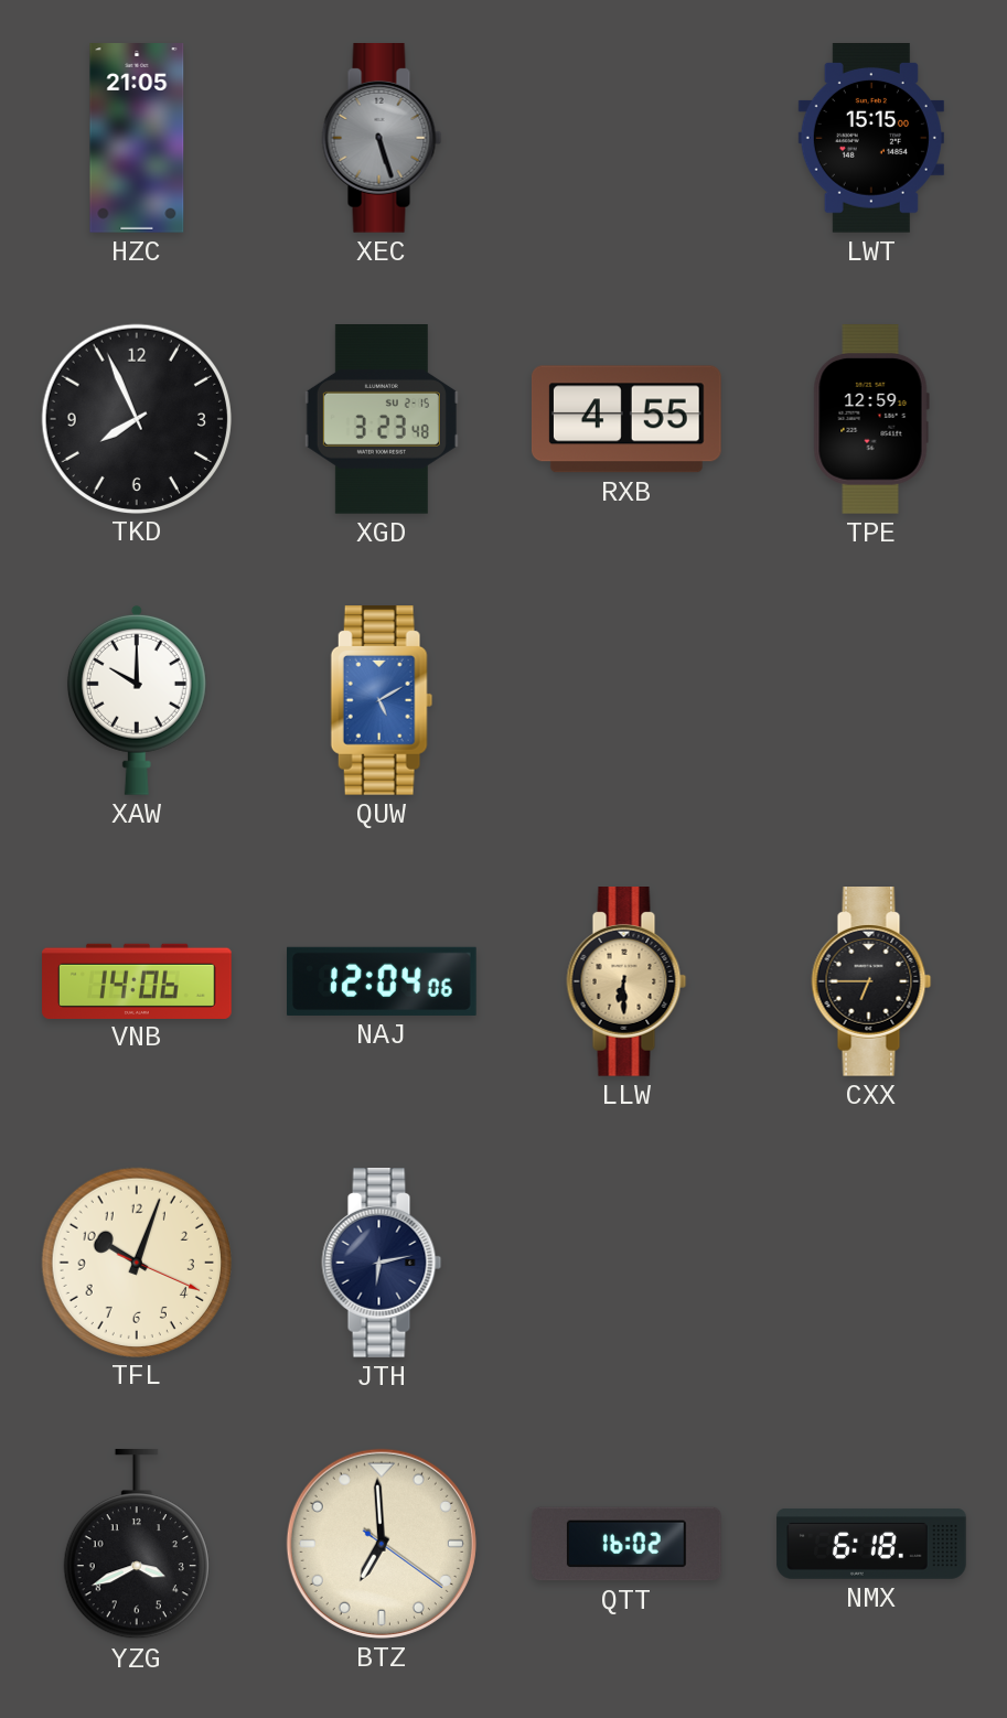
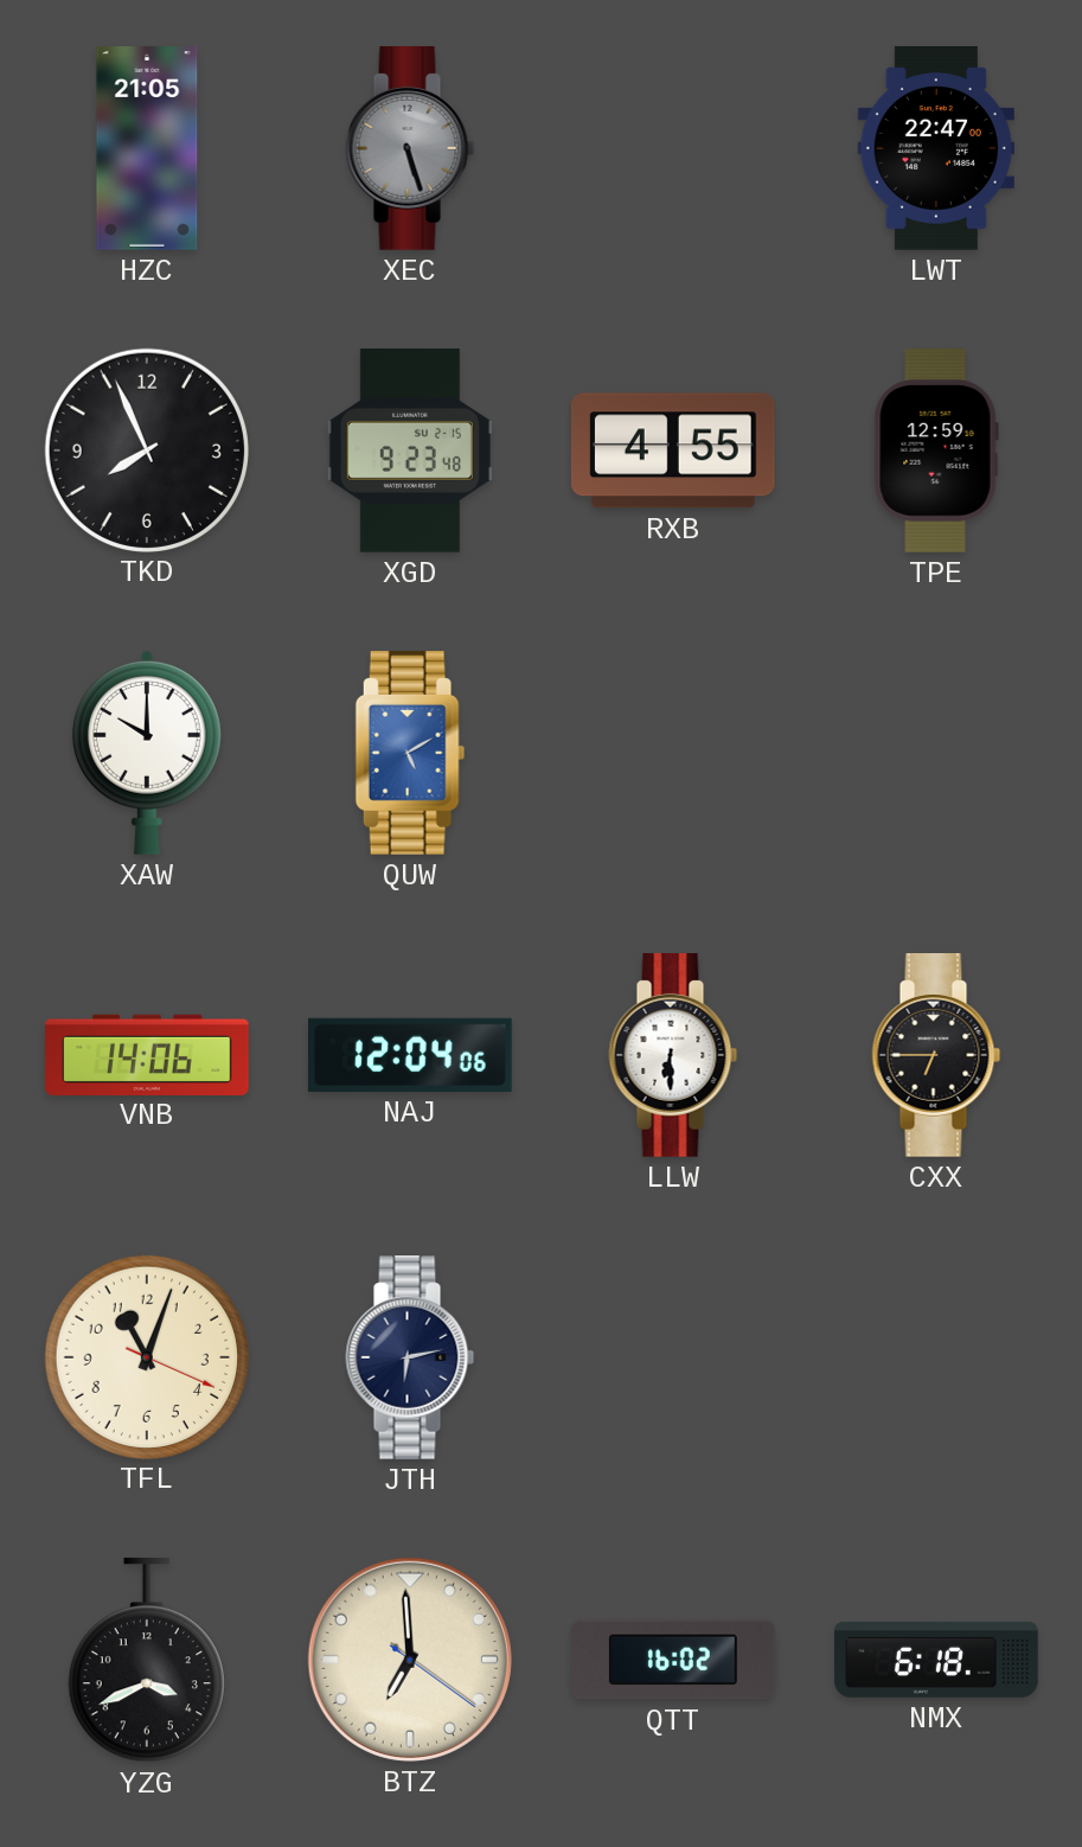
LWT: 15:15 -> 22:47 (936, 149)
XGD: 3:23 -> 9:23 (410, 452)
LLW dial: champagne -> white (673, 1056)
TFL: 10:03 -> 11:03 (146, 1356)
